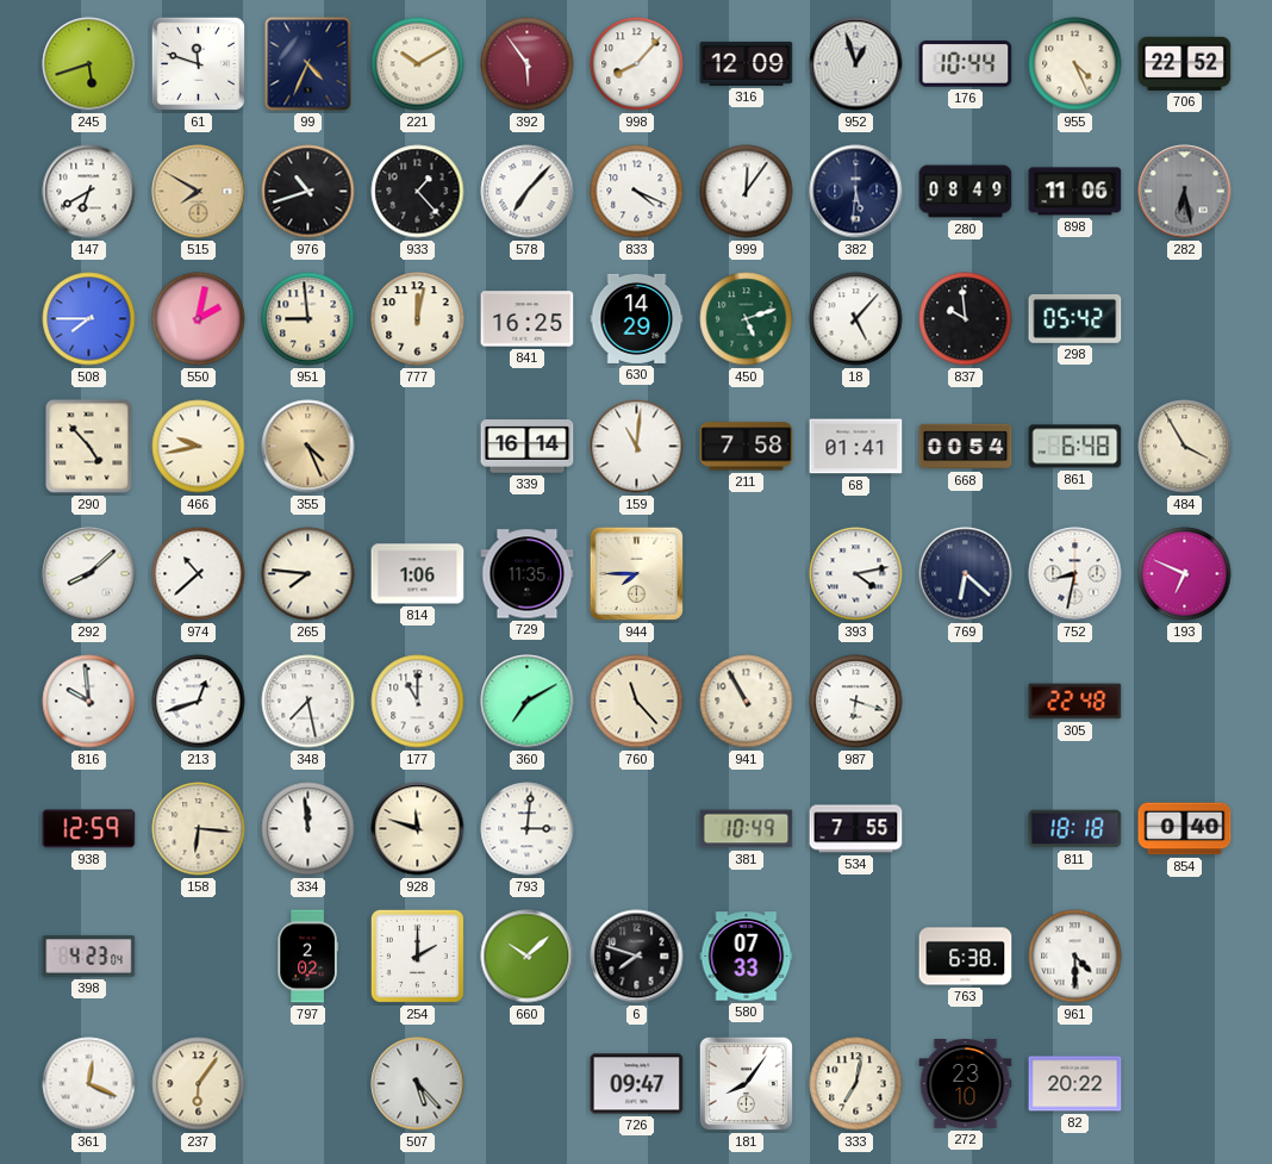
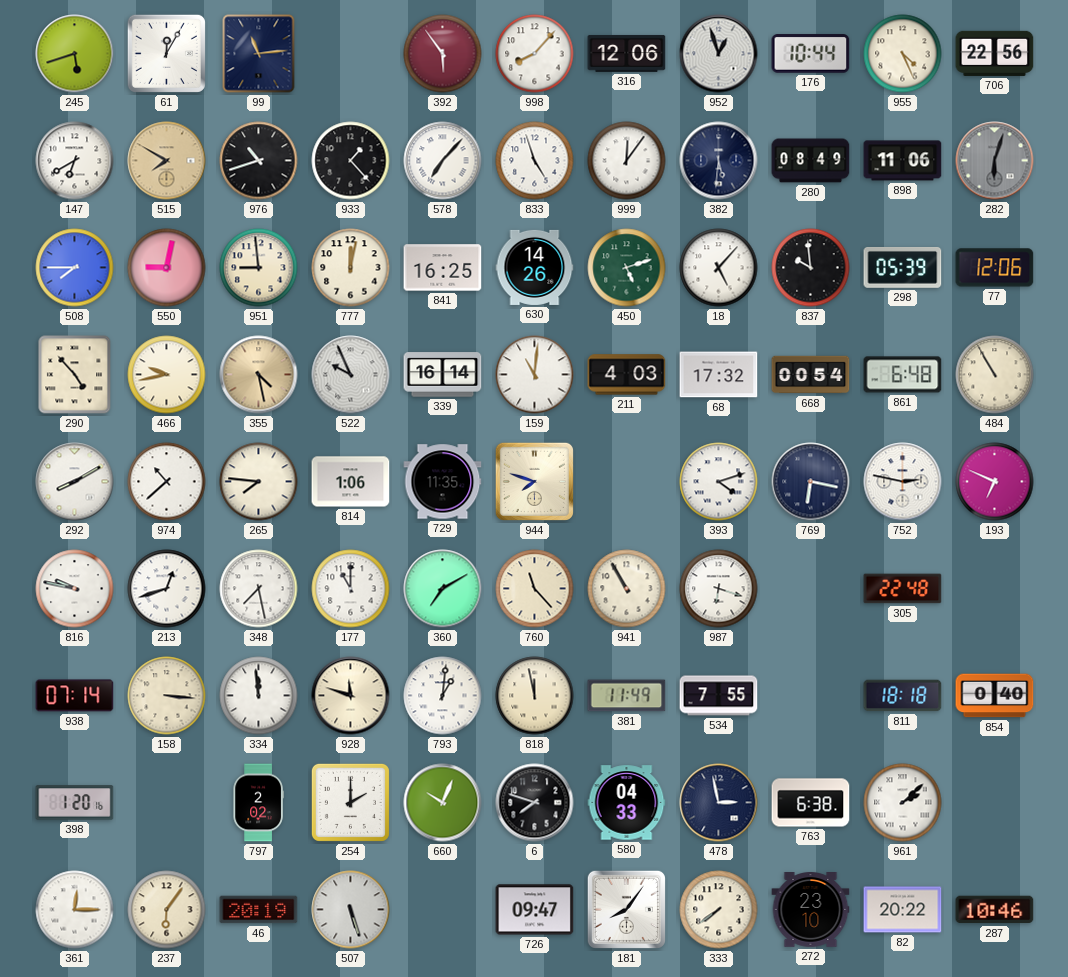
61: 11:48 -> 12:05 (166, 53)
99: 4:34 -> 11:14 (259, 54)
221: 10:10 -> none (418, 64)
316: 12:09 -> 12:06 (627, 53)
706: 22:52 -> 22:56 (995, 53)
833: 4:19 -> 4:57 (535, 161)
282: 6:28 -> 6:03 (995, 161)
550: 2:02 -> 9:02 (167, 268)
630: 14:29 -> 14:26 (535, 267)
298: 05:42 -> 05:39 (903, 267)
77: none -> 12:06 (995, 268)
355: 4:26 -> 4:28 (259, 375)
522: none -> 9:56 (351, 375)
211: 7:58 -> 4:03 (627, 375)
68: 01:41 -> 17:32 (719, 375)
484: 3:55 -> 10:55 (995, 375)
292: 8:08 -> 8:10 (75, 482)
944: 7:45 -> 7:48 (534, 481)
393: 4:13 -> 4:12 (719, 482)
769: 6:22 -> 6:17 (811, 482)
752: 8:32 -> 2:47 (903, 482)
816: 9:59 -> 9:47 (75, 589)
938: 12:59 -> 07:14 (75, 696)
158: 6:16 -> 3:16 (167, 696)
793: 3:01 -> 1:01 (443, 696)
818: none -> 11:58 (535, 696)
381: 10:49 -> 11:49 (627, 696)
398: 4:23 -> 1:20 (75, 803)
660: 10:08 -> 10:04 (443, 803)
580: 07:33 -> 04:33 (627, 803)
478: none -> 2:58 (719, 803)
961: 4:30 -> 2:08 (903, 803)
361: 12:19 -> 12:15 (75, 910)
46: none -> 20:19 (259, 910)
507: 5:23 -> 5:27 (351, 910)
333: 7:02 -> 7:39 (719, 910)
287: none -> 10:46 (995, 910)
